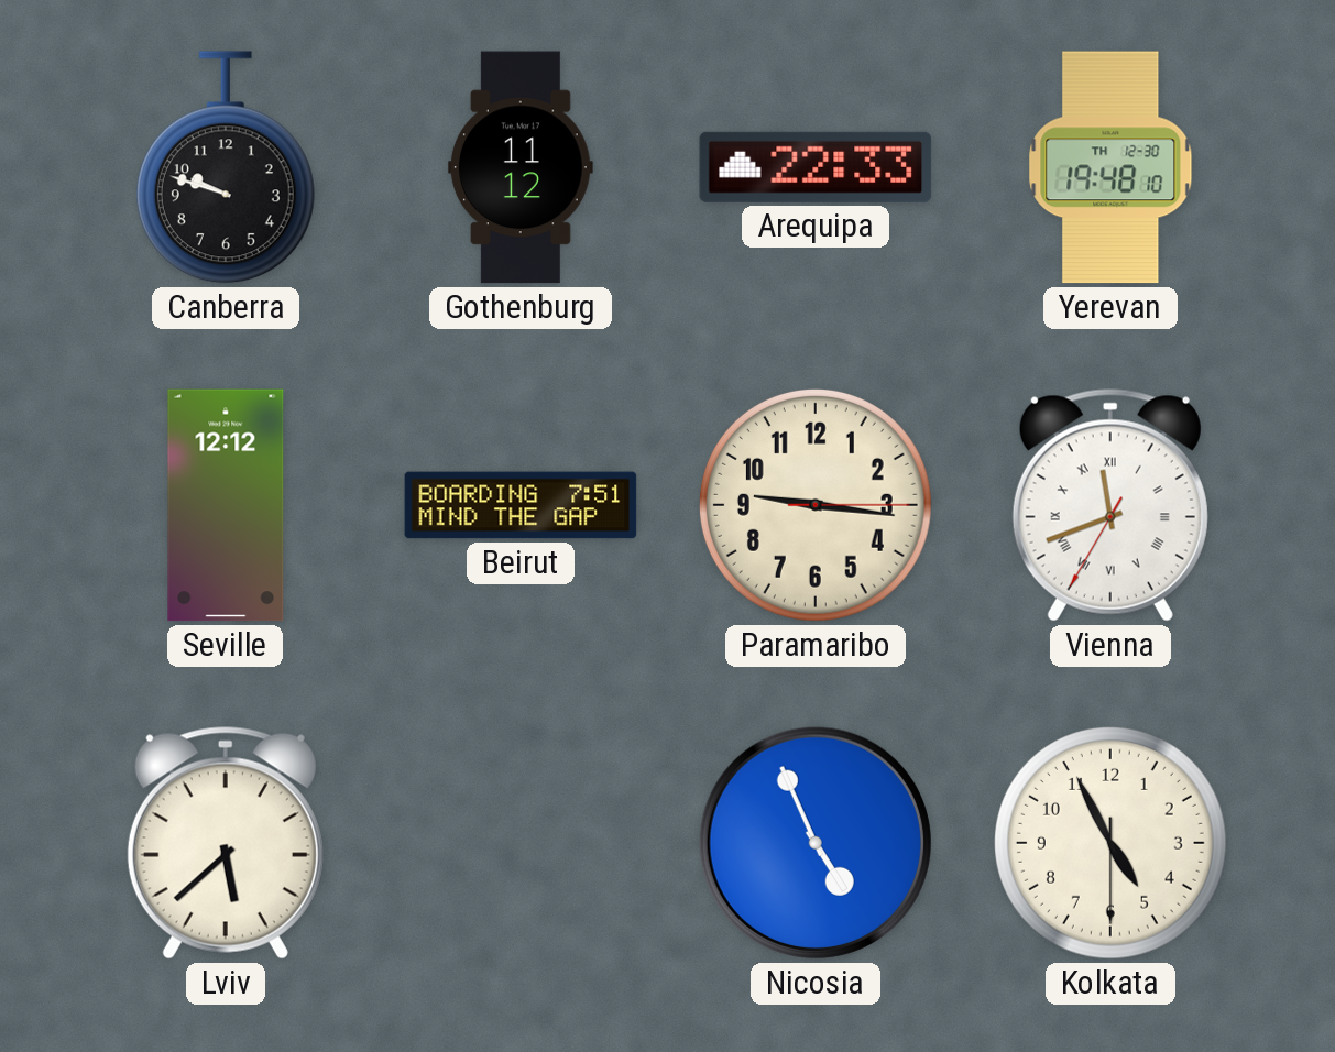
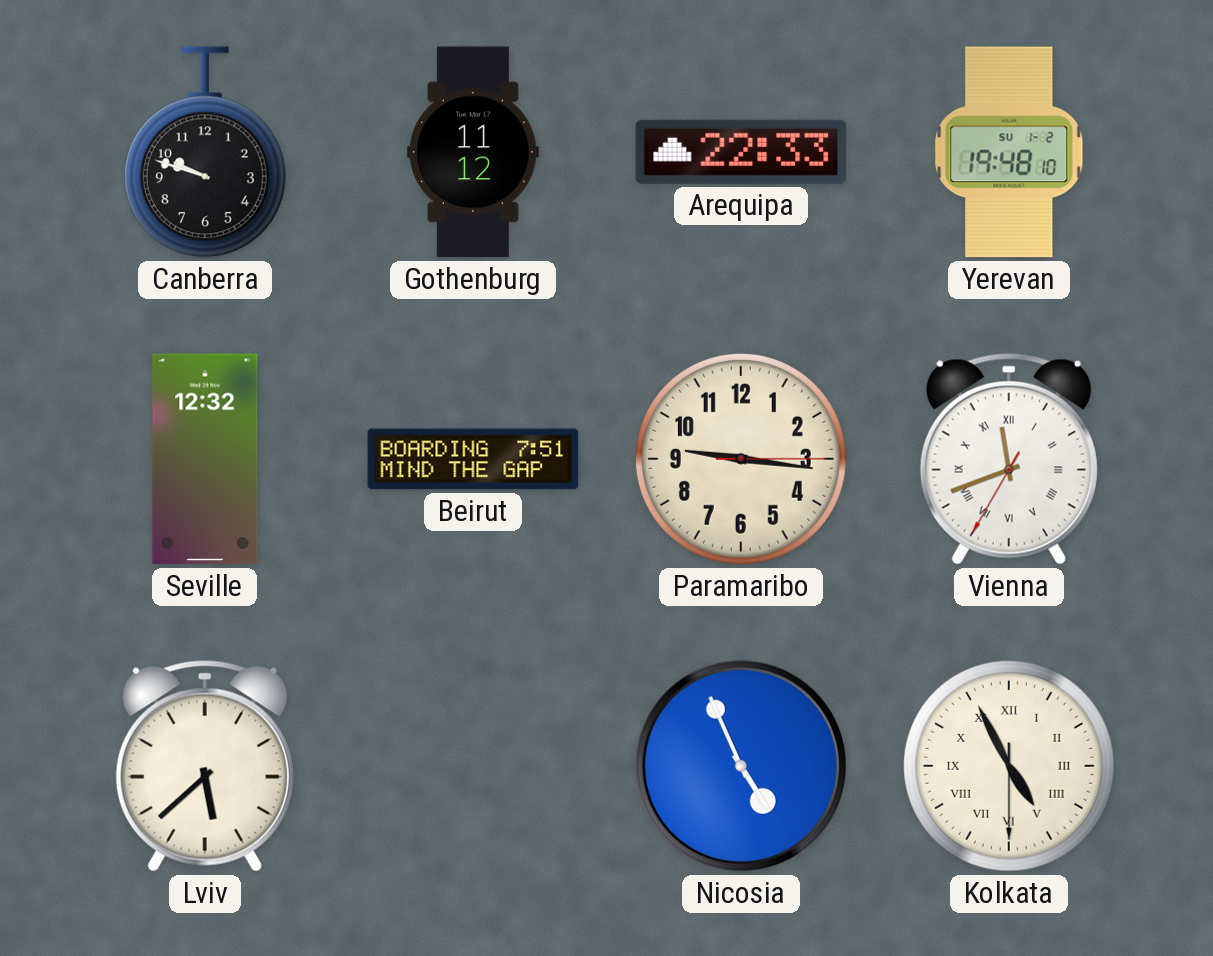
Yerevan date: TH 12-30 -> SU 1-2 (1009, 152)
Seville: 12:12 -> 12:32 (205, 459)
Kolkata numerals: Arabic -> Roman (1009, 766)
